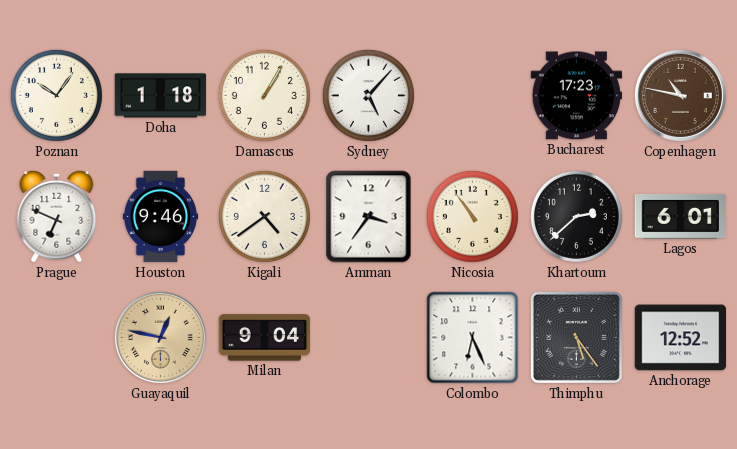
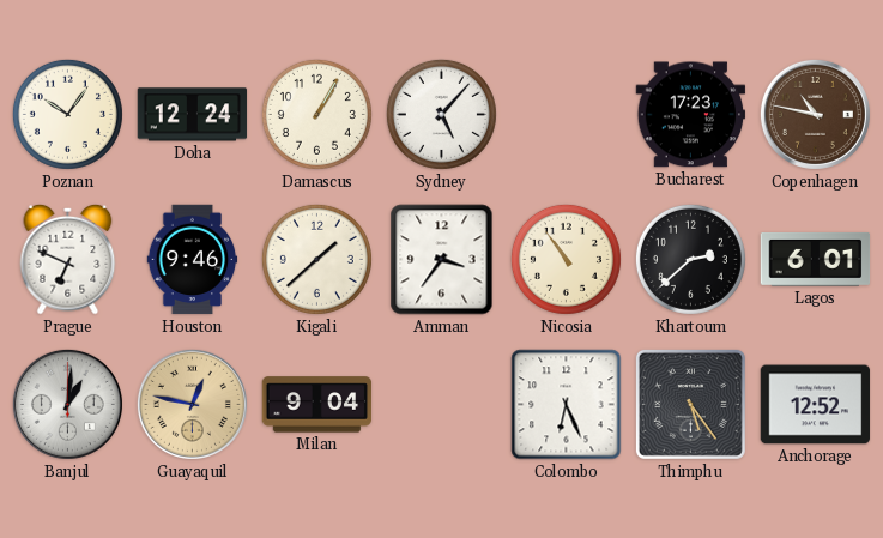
Doha: 1:18 -> 12:24 (193, 115)
Kigali: 4:39 -> 1:38 (316, 259)
Banjul: none -> 1:01 (67, 404)
